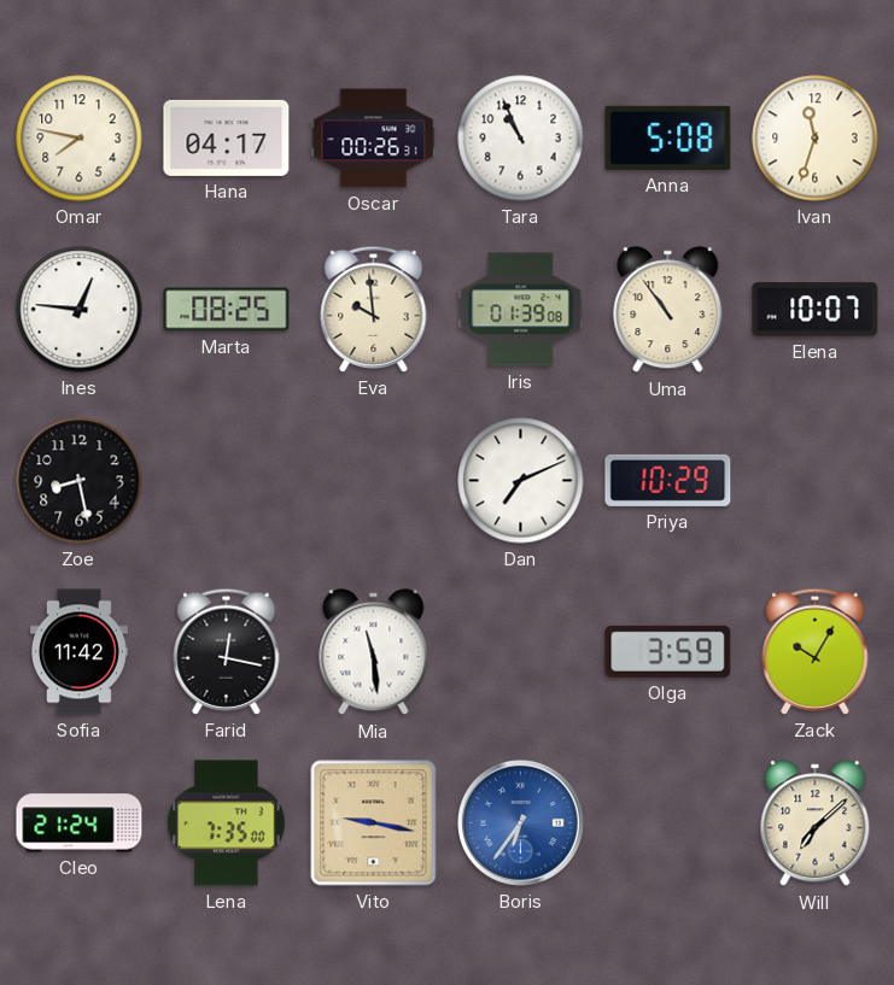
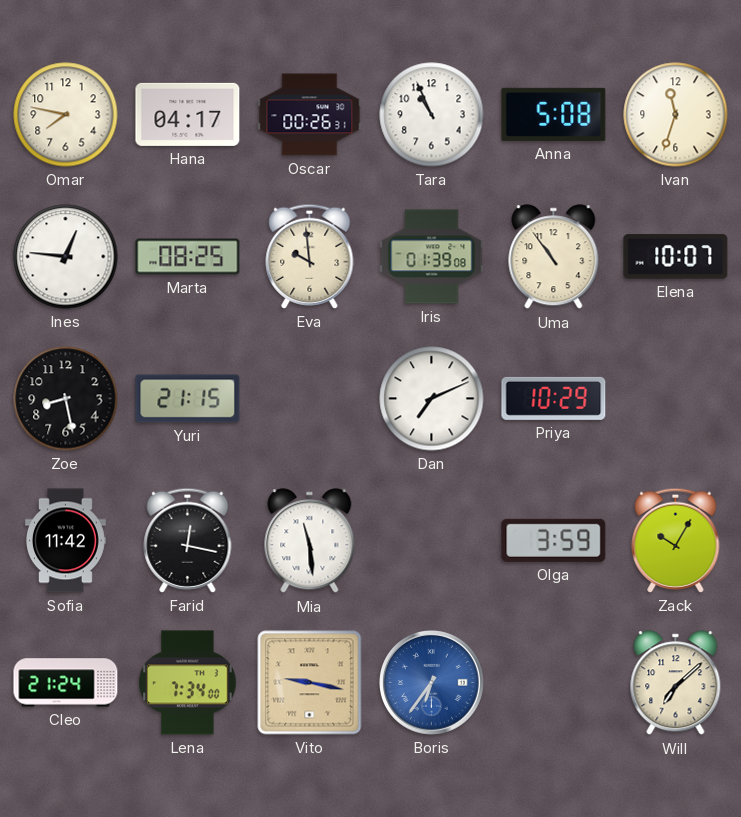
Yuri: none -> 21:15 (188, 399)
Lena: 7:35 -> 7:34 (188, 683)
